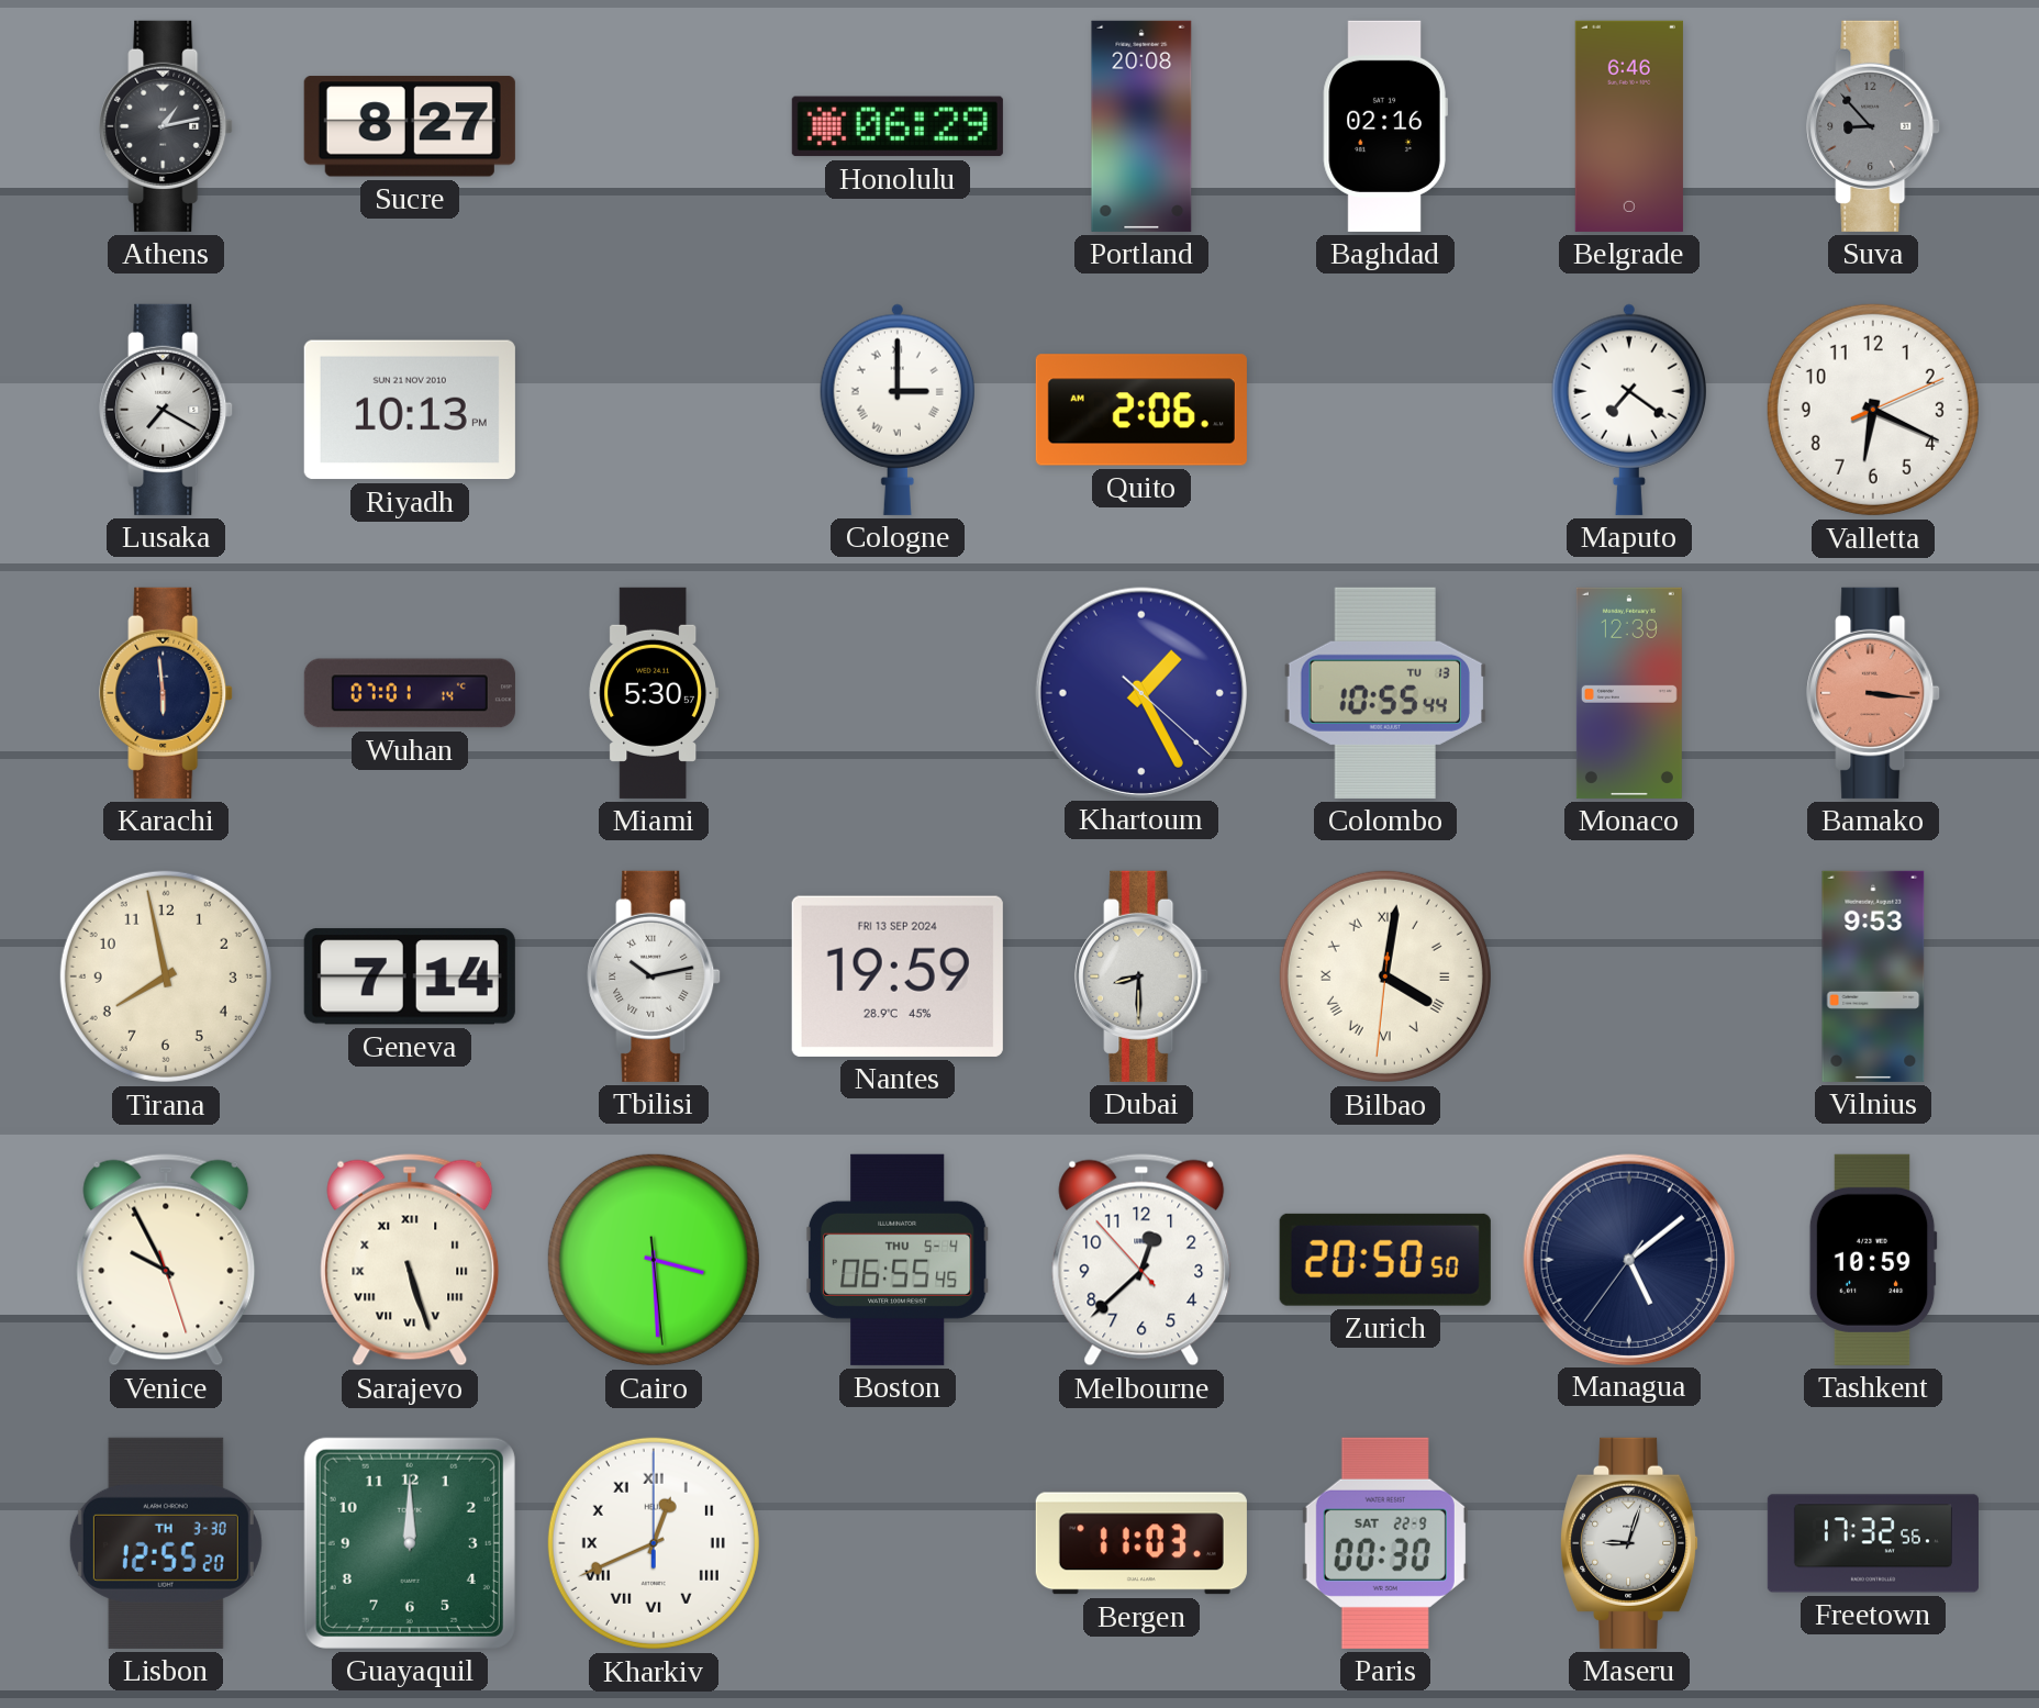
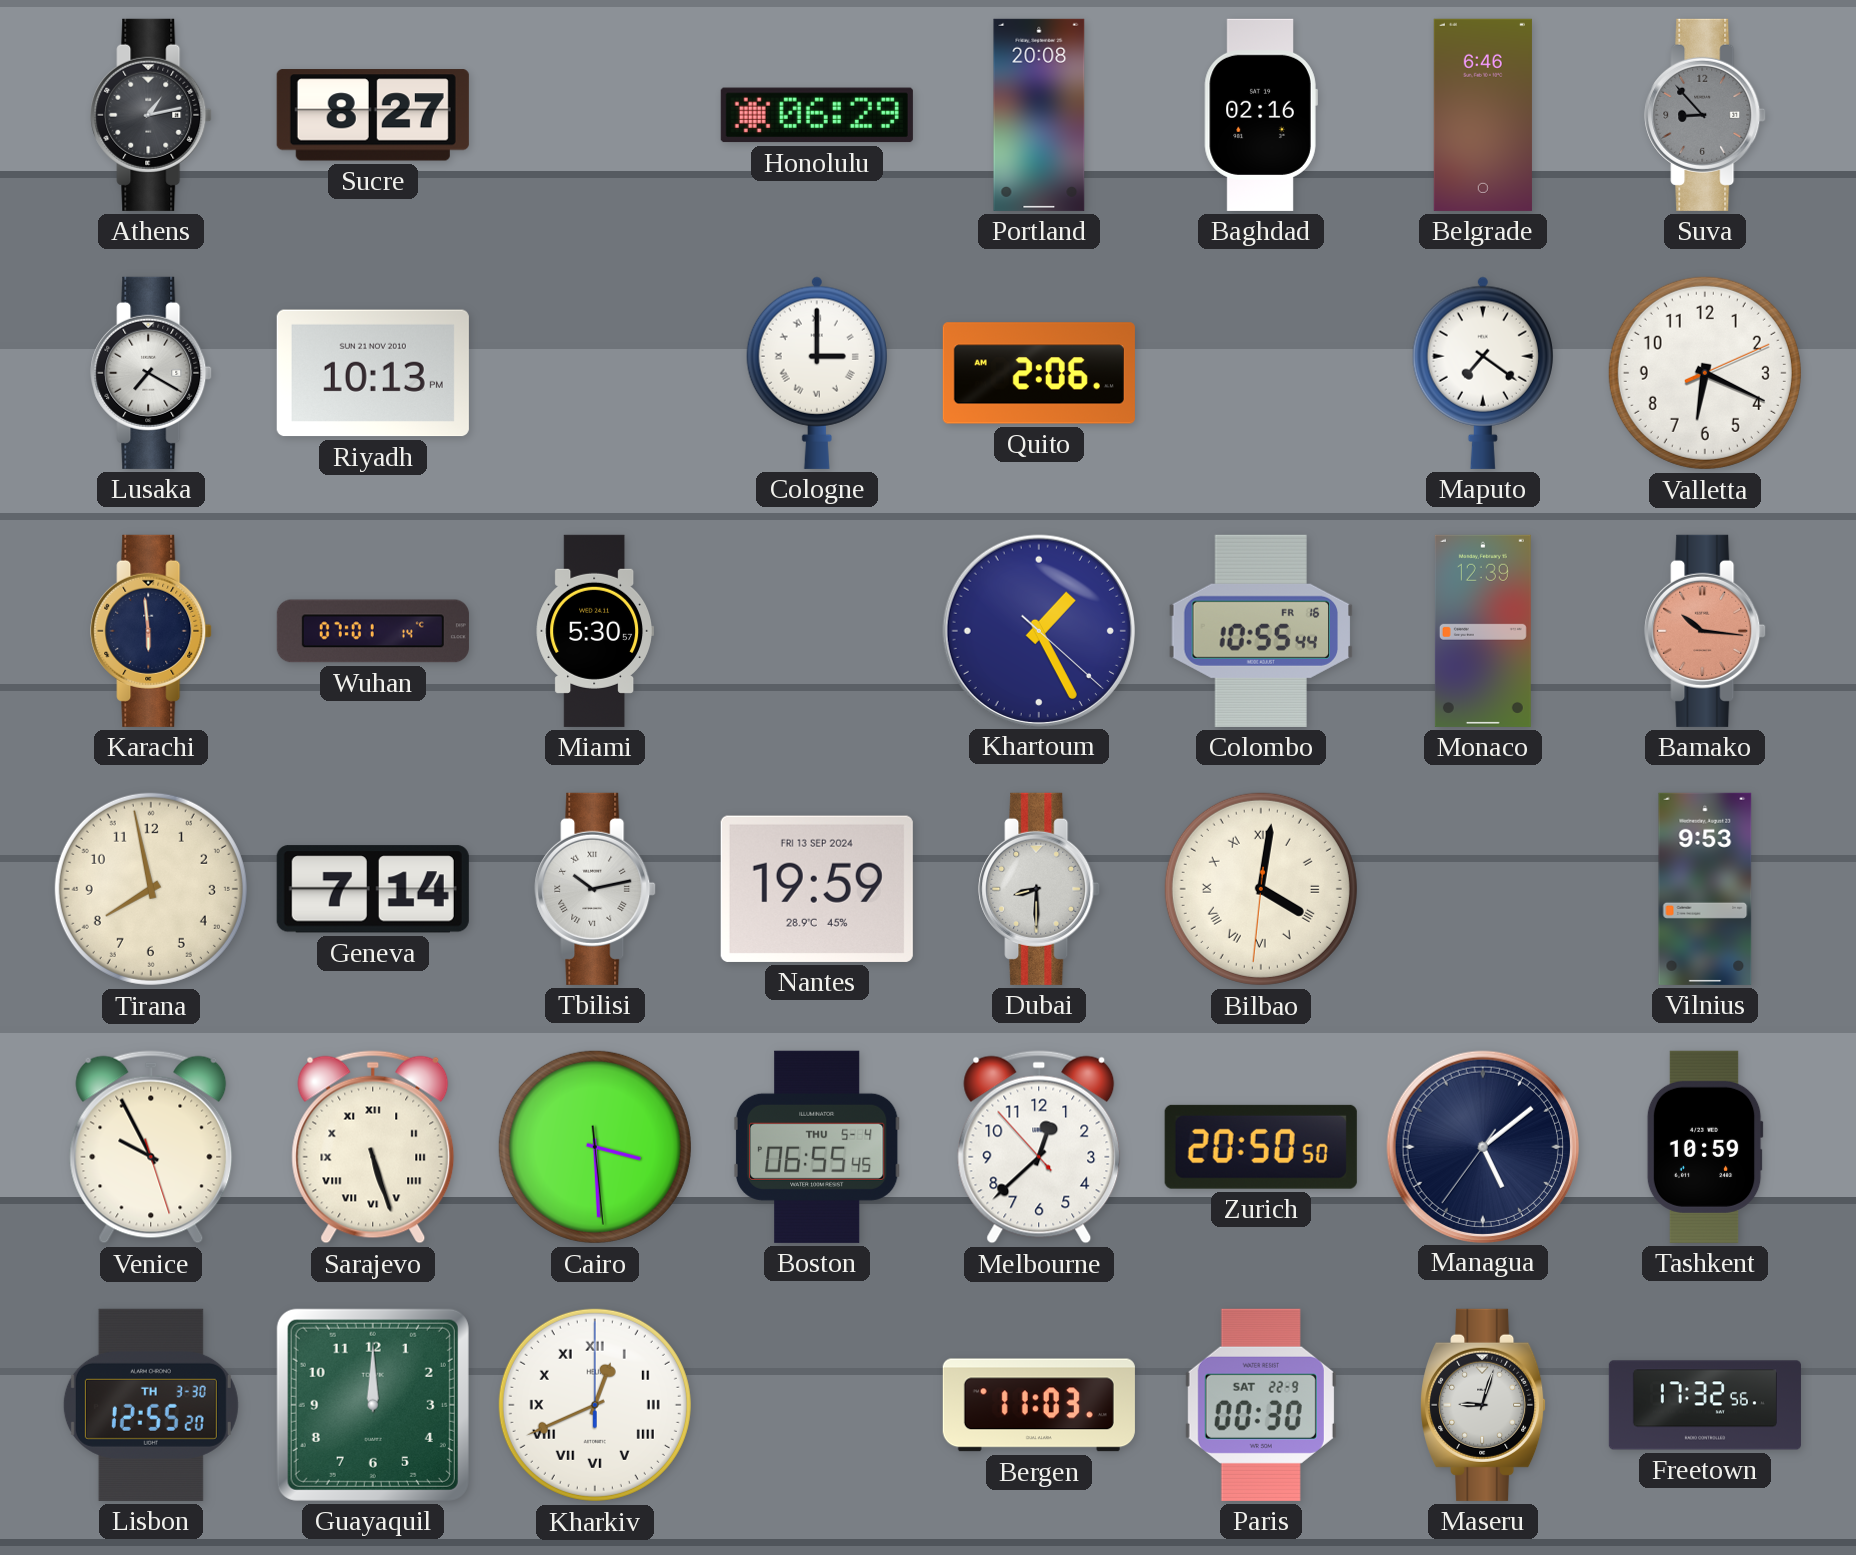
Colombo date: TU 13 -> FR 16 (1261, 631)
Bamako: 3:16 -> 10:16 (1705, 631)
